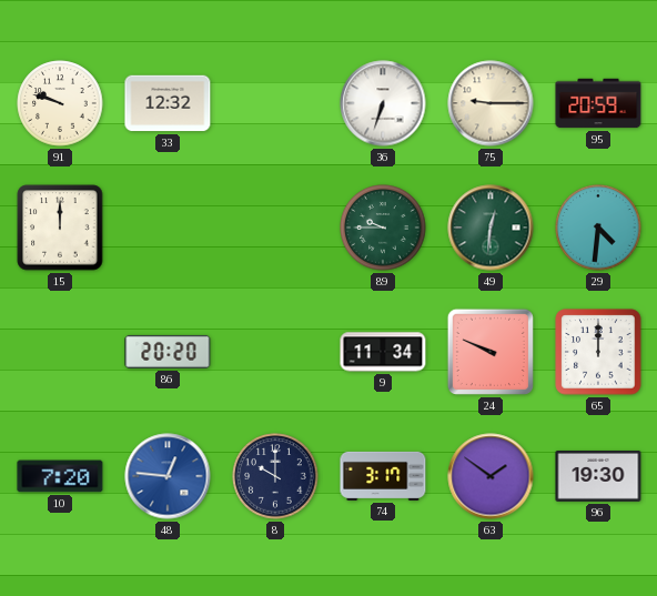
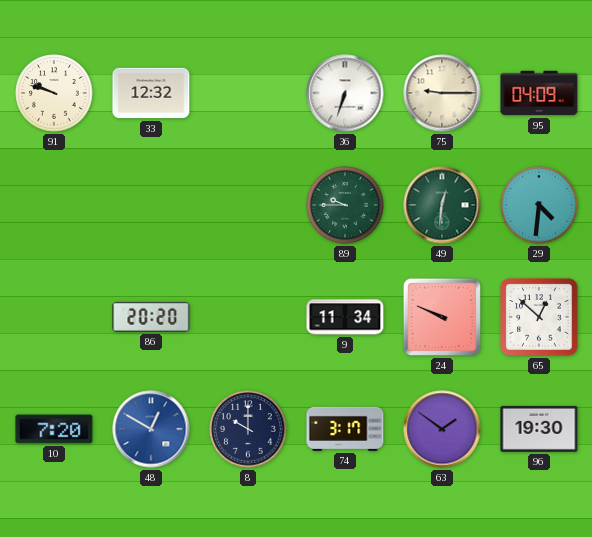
95: 20:59 -> 04:09 (539, 93)
15: 12:00 -> none (60, 228)
65: 12:00 -> 12:52 (539, 317)
48: 12:46 -> 12:50 (151, 429)
